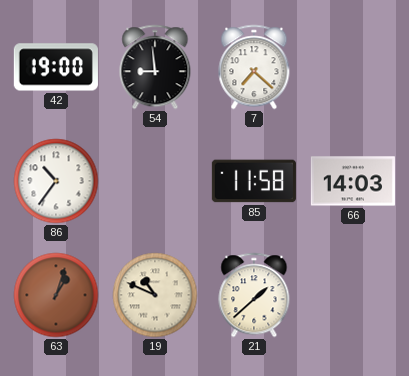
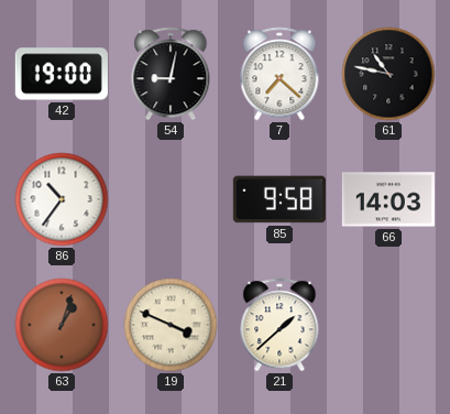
54: 8:59 -> 9:02 (171, 74)
61: none -> 10:47 (388, 74)
85: 11:58 -> 9:58 (279, 199)
19: 10:49 -> 3:49 (171, 325)
